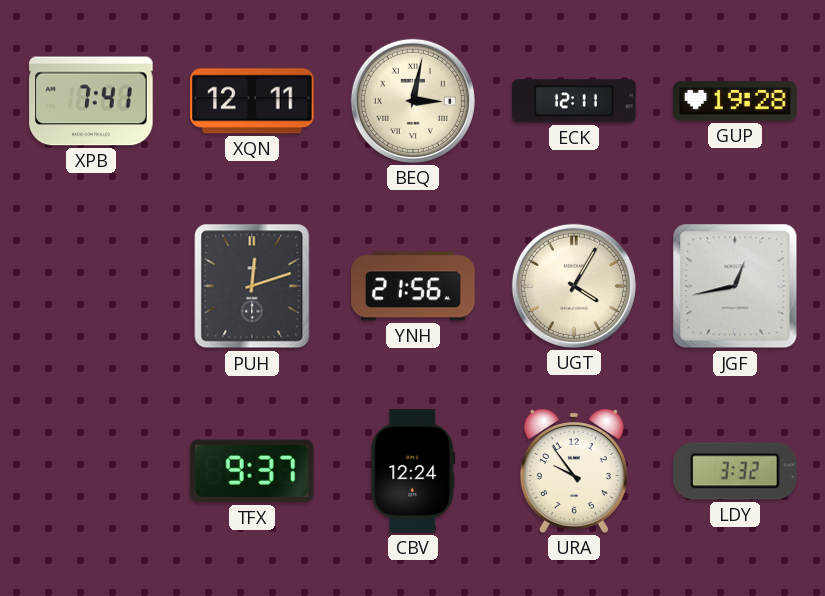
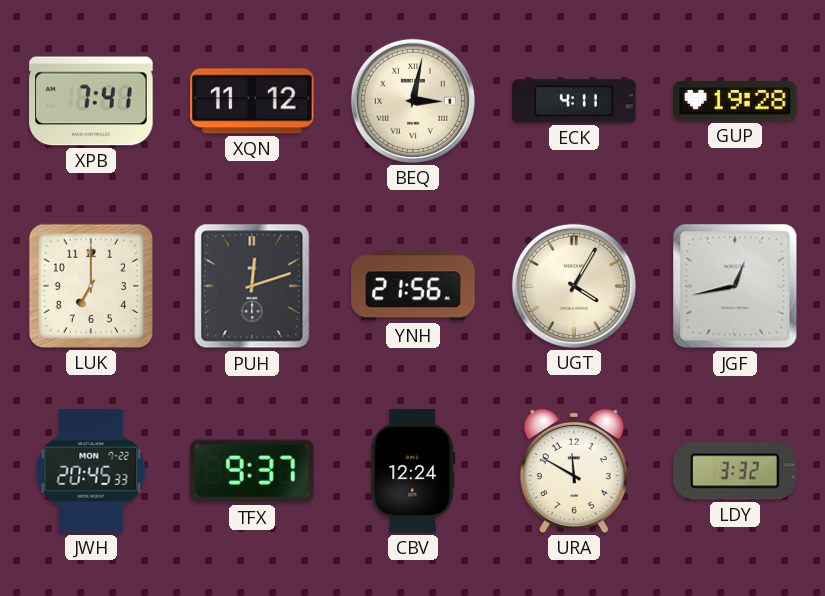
XQN: 12:11 -> 11:12 (253, 101)
ECK: 12:11 -> 4:11 (574, 101)
LUK: none -> 7:00 (91, 286)
JWH: none -> 20:45 (91, 471)
URA: 9:54 -> 11:50 (574, 471)
